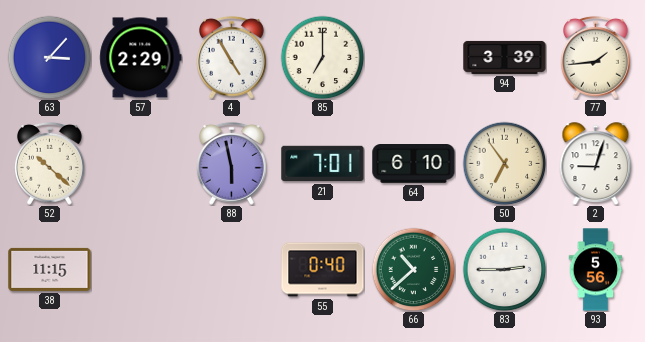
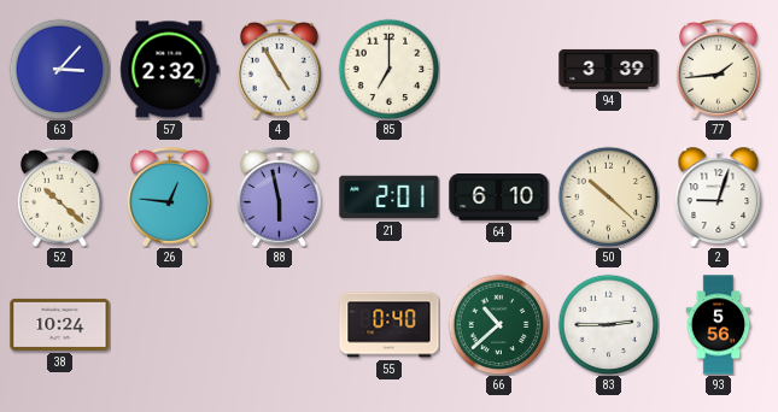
57: 2:29 -> 2:32 (170, 70)
26: none -> 12:46 (169, 196)
21: 7:01 -> 2:01 (390, 198)
50: 6:54 -> 10:22 (608, 196)
38: 11:15 -> 10:24 (60, 324)
